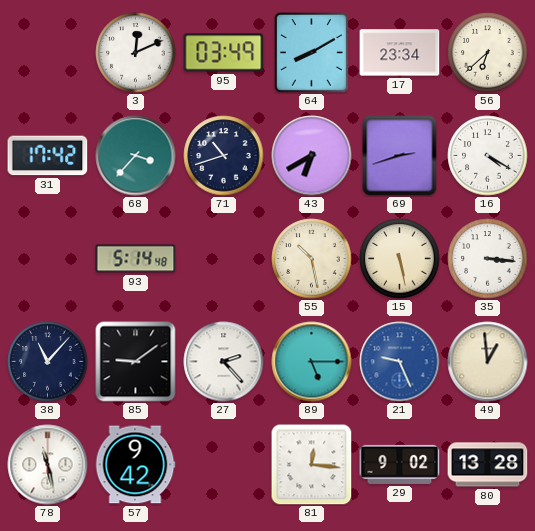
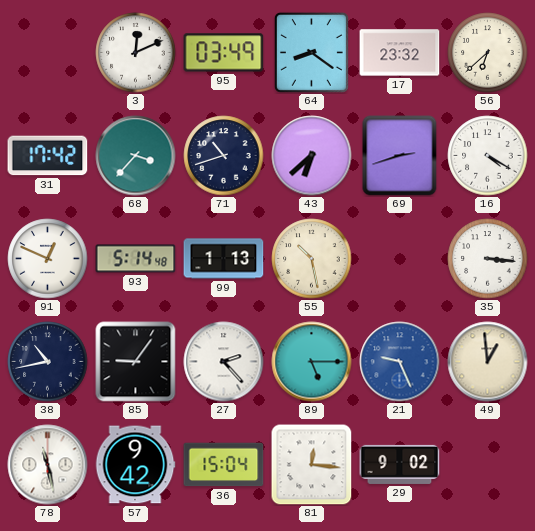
64: 8:10 -> 8:21 (311, 52)
17: 23:34 -> 23:32 (400, 53)
43: 6:40 -> 6:38 (312, 156)
91: none -> 12:49 (48, 259)
99: none -> 1:13 (224, 259)
15: 5:28 -> none (400, 259)
38: 11:07 -> 10:43 (48, 362)
85: 9:09 -> 9:06 (136, 362)
36: none -> 15:04 (224, 465)
80: 13:28 -> none (488, 465)
